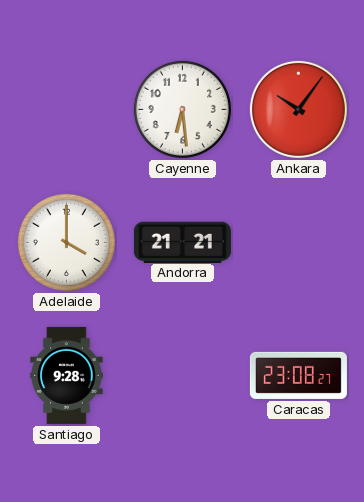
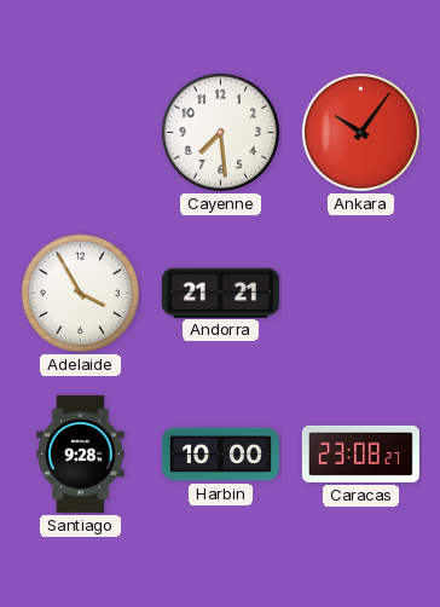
Cayenne: 6:29 -> 7:29 (220, 132)
Adelaide: 4:00 -> 3:55 (80, 293)
Harbin: none -> 10:00 (220, 455)
